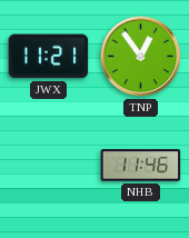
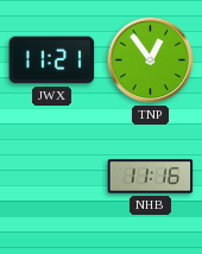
NHB: 11:46 -> 11:16 (151, 177)
